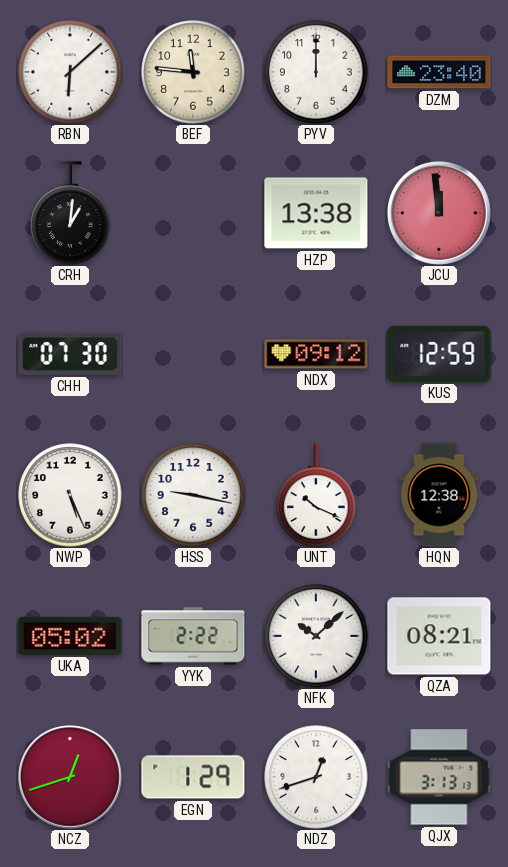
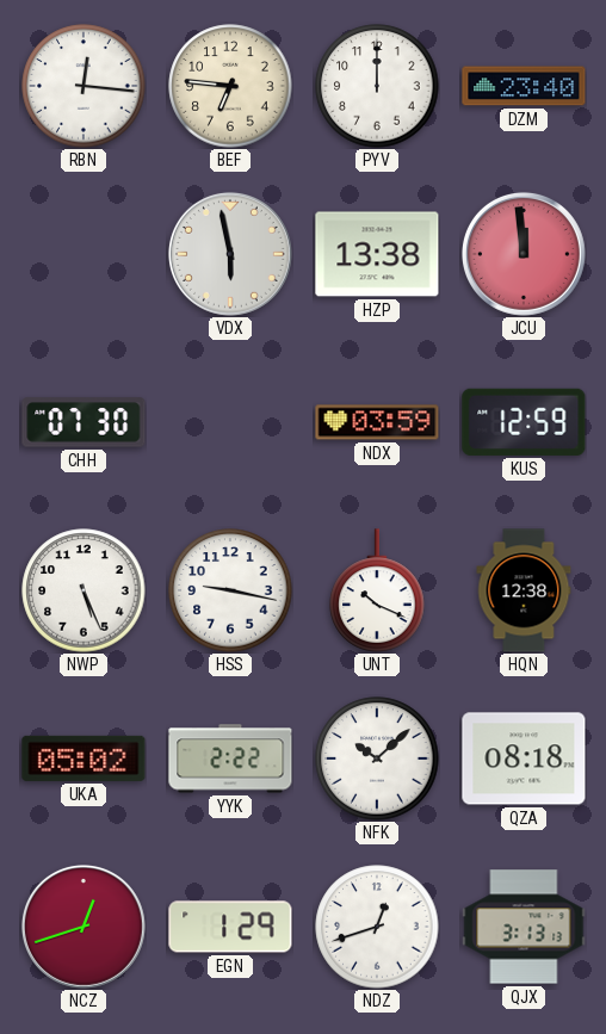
RBN: 6:08 -> 12:16 (84, 86)
BEF: 11:46 -> 6:46 (230, 86)
CRH: 1:01 -> none (70, 213)
VDX: none -> 5:58 (230, 254)
NDX: 09:12 -> 03:59 (377, 422)
QZA: 08:21 -> 08:18 (524, 759)
